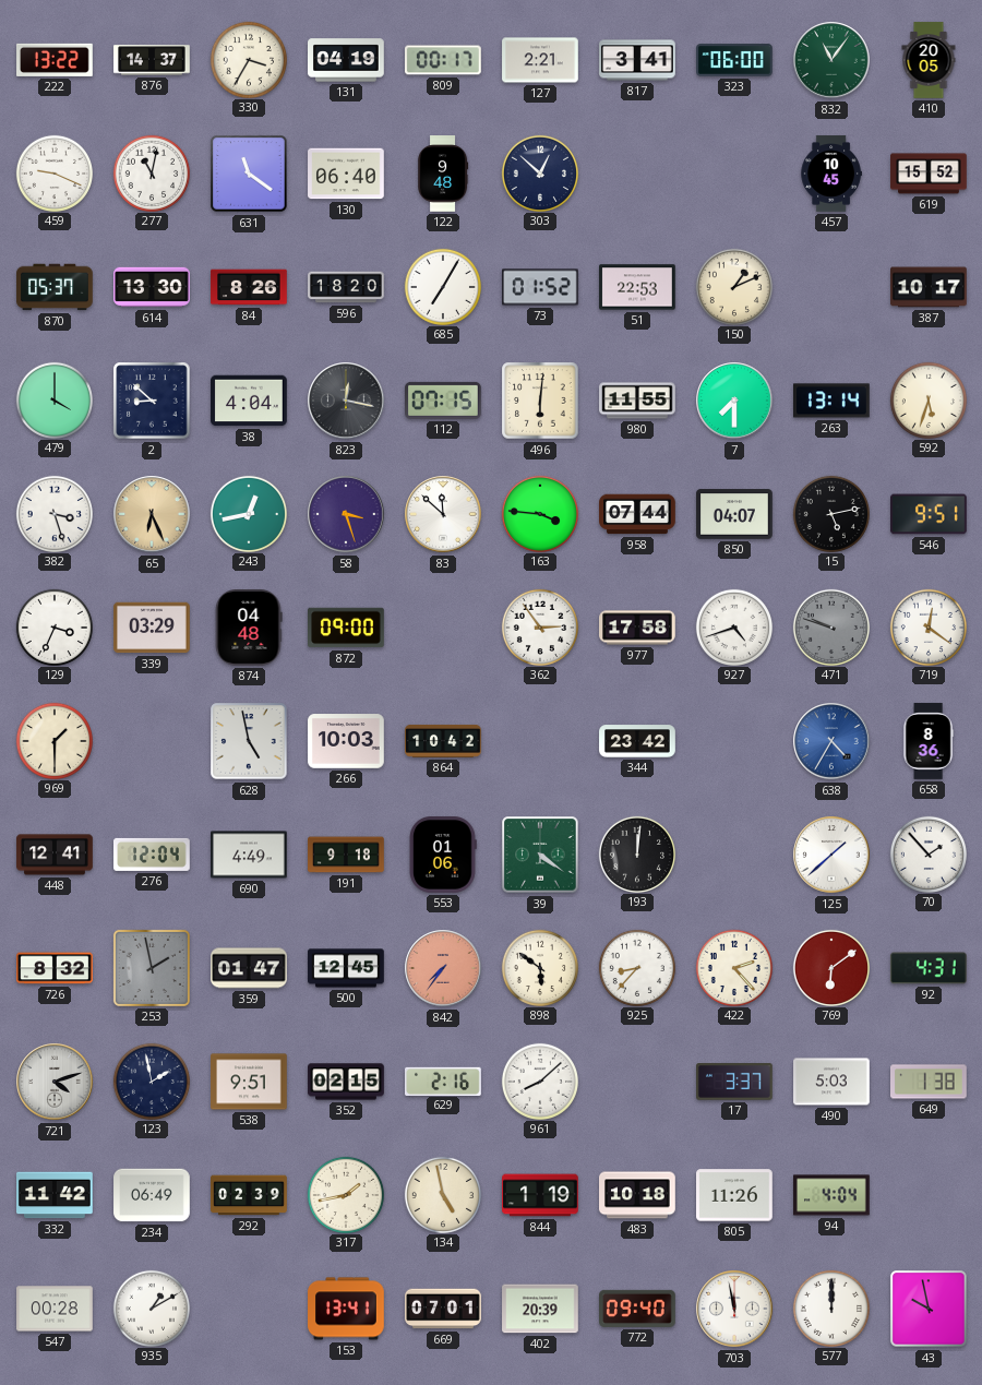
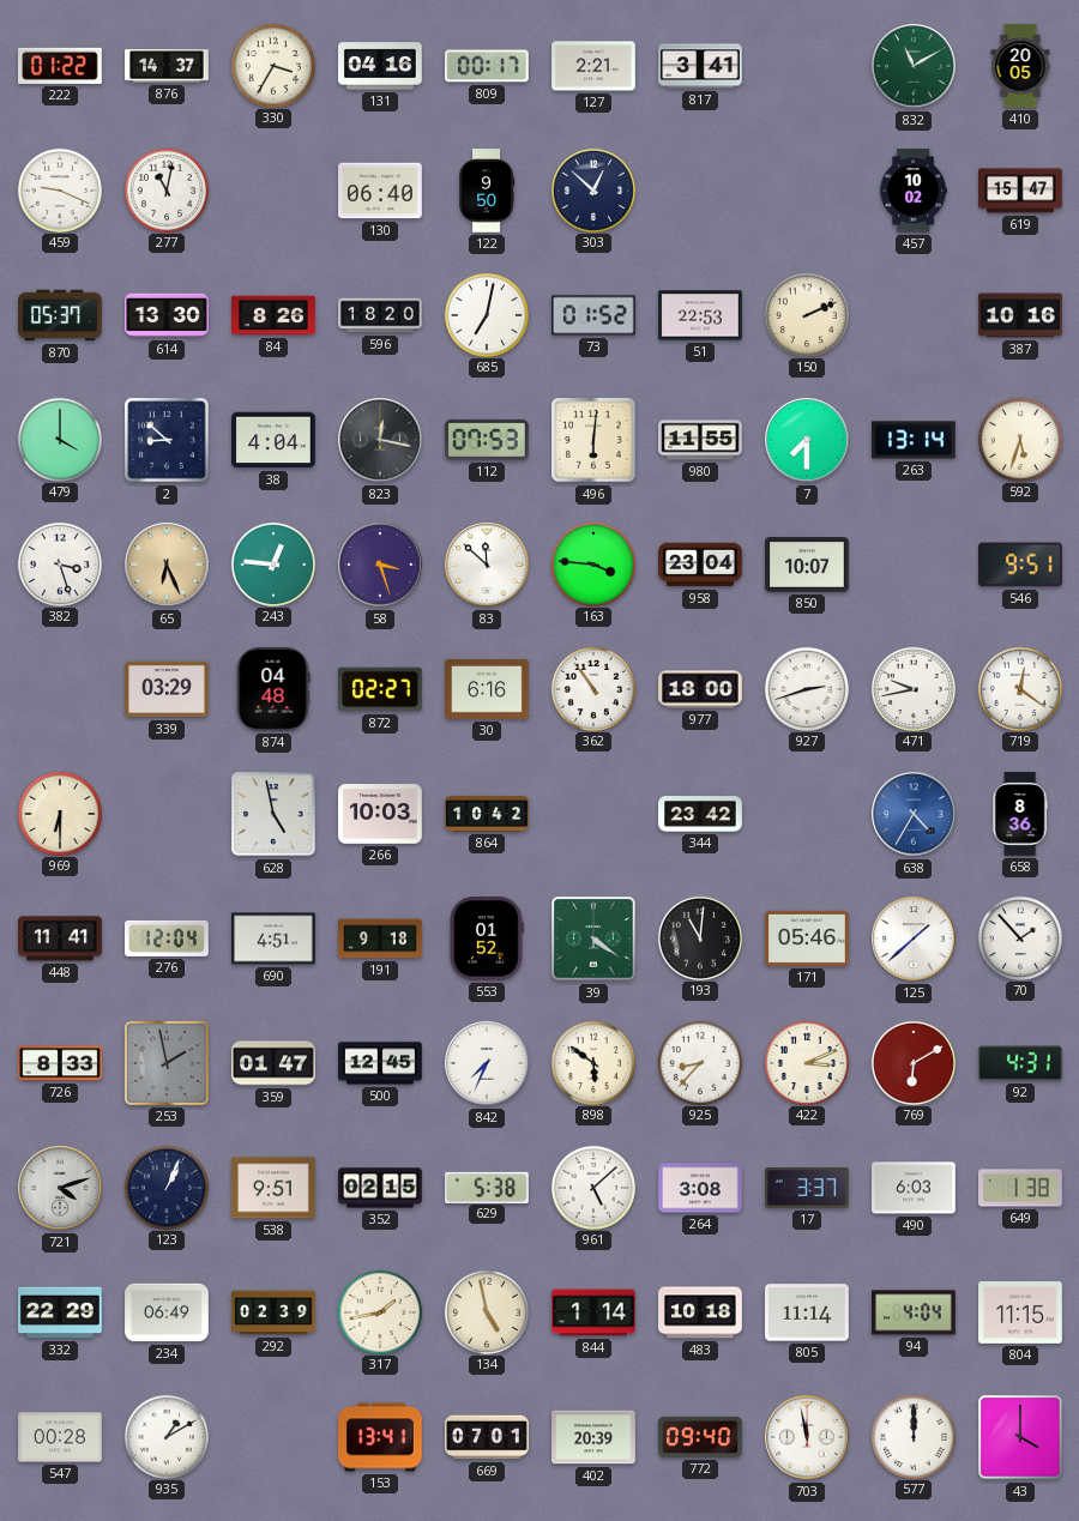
222: 13:22 -> 01:22 (61, 66)
131: 04:19 -> 04:16 (380, 66)
323: 06:00 -> none (734, 60)
832: 11:06 -> 11:10 (914, 66)
631: 11:21 -> none (249, 174)
122: 9:48 -> 9:50 (487, 191)
457: 10:45 -> 10:02 (914, 191)
619: 15:52 -> 15:47 (1020, 191)
685: 7:05 -> 7:02 (486, 314)
150: 1:11 -> 2:11 (806, 314)
387: 10:17 -> 10:16 (1020, 315)
112: 07:15 -> 07:53 (488, 440)
243: 12:43 -> 12:46 (272, 563)
958: 07:44 -> 23:04 (700, 565)
850: 04:07 -> 10:07 (807, 565)
15: 5:13 -> none (830, 513)
129: 3:34 -> none (53, 626)
872: 09:00 -> 02:27 (380, 689)
30: none -> 6:16 (487, 689)
362: 2:54 -> 10:54 (592, 688)
977: 17:58 -> 18:00 (700, 689)
927: 4:42 -> 2:42 (806, 688)
471: 9:48 -> 9:43 (912, 688)
471 dial: grey -> white (912, 688)
969: 1:30 -> 6:30 (59, 813)
448: 12:41 -> 11:41 (60, 938)
690: 4:49 -> 4:51 (273, 938)
553: 01:06 -> 01:52 (487, 940)
193: 12:01 -> 11:01 (699, 937)
171: none -> 05:46 (807, 938)
726: 8:32 -> 8:33 (60, 1063)
842: 7:36 -> 7:34 (487, 1063)
842 dial: salmon -> white (487, 1063)
422: 2:23 -> 3:11 (806, 1062)
769: 6:09 -> 6:10 (912, 1062)
123: 1:58 -> 1:04 (165, 1187)
629: 2:16 -> 5:38 (488, 1187)
961: 8:08 -> 5:08 (592, 1187)
264: none -> 3:08 (700, 1188)
490: 5:03 -> 6:03 (914, 1188)
332: 11:42 -> 22:29 (61, 1312)
844: 1:19 -> 1:14 (593, 1312)
805: 11:26 -> 11:14 (808, 1312)
804: none -> 11:15 (1020, 1314)
43: 9:58 -> 4:00 (1020, 1437)
